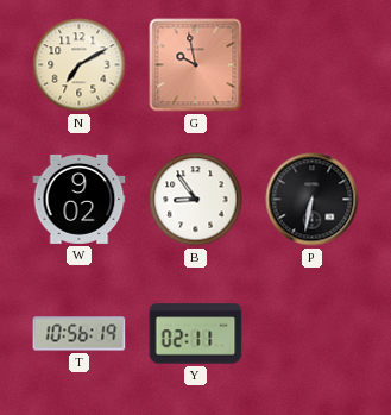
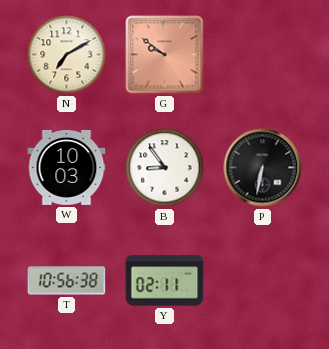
G: 9:58 -> 9:51 (165, 55)
W: 9:02 -> 10:03 (67, 167)
T: 10:56:19 -> 10:56:38 (67, 281)
